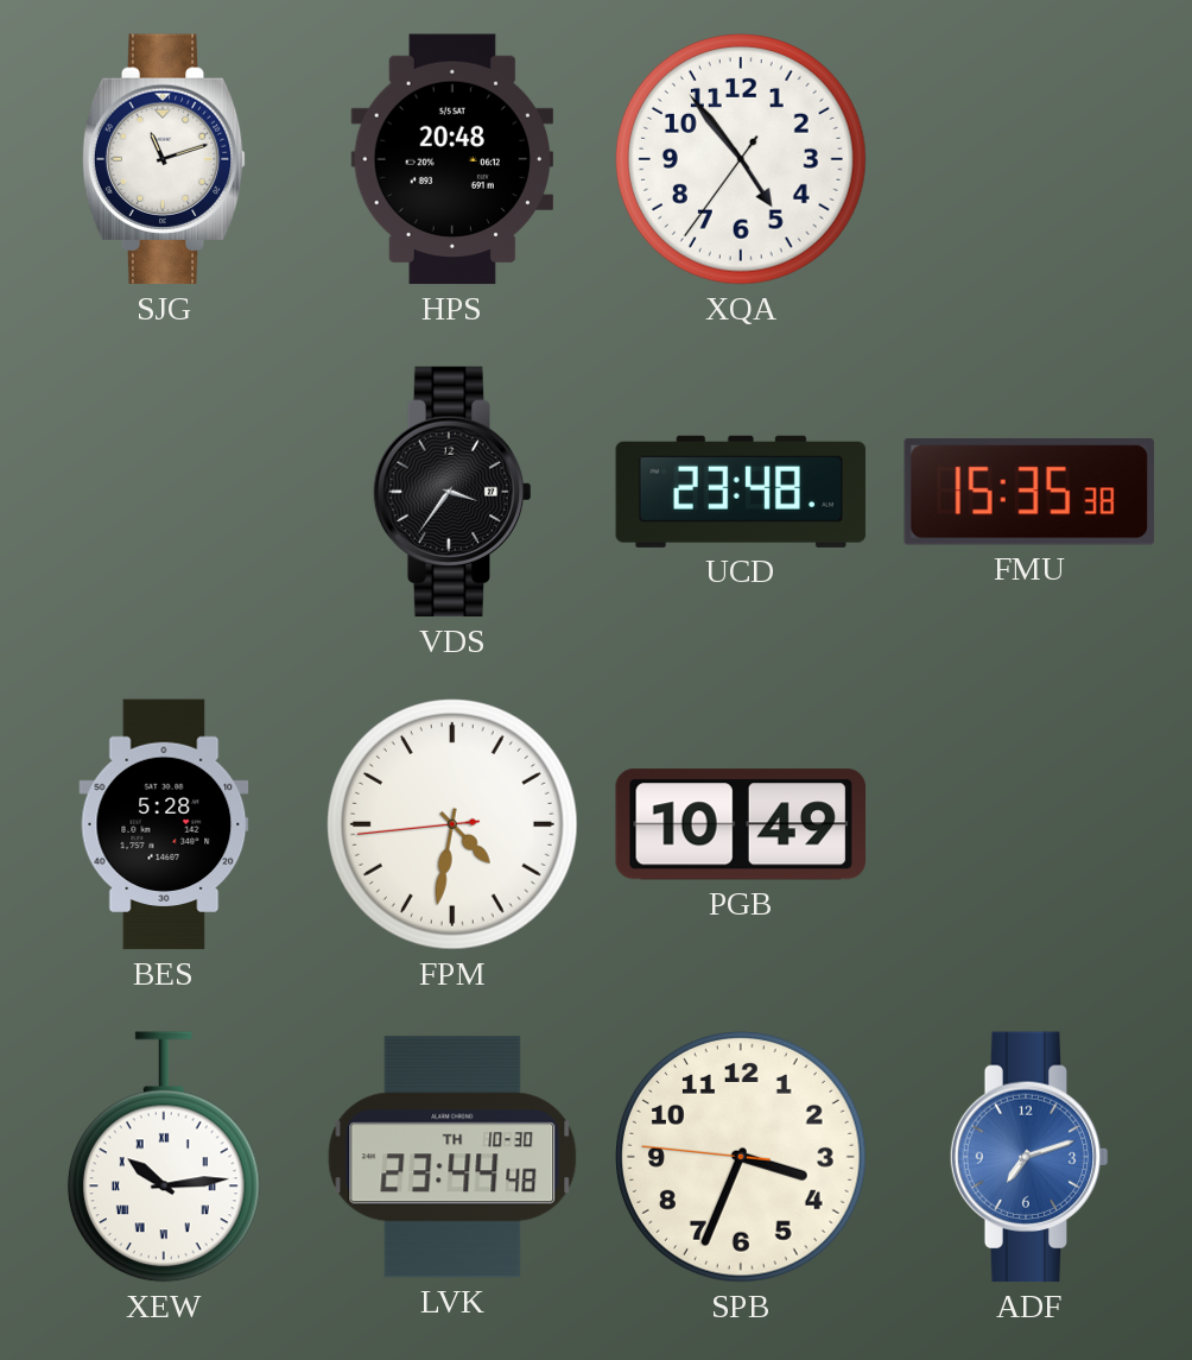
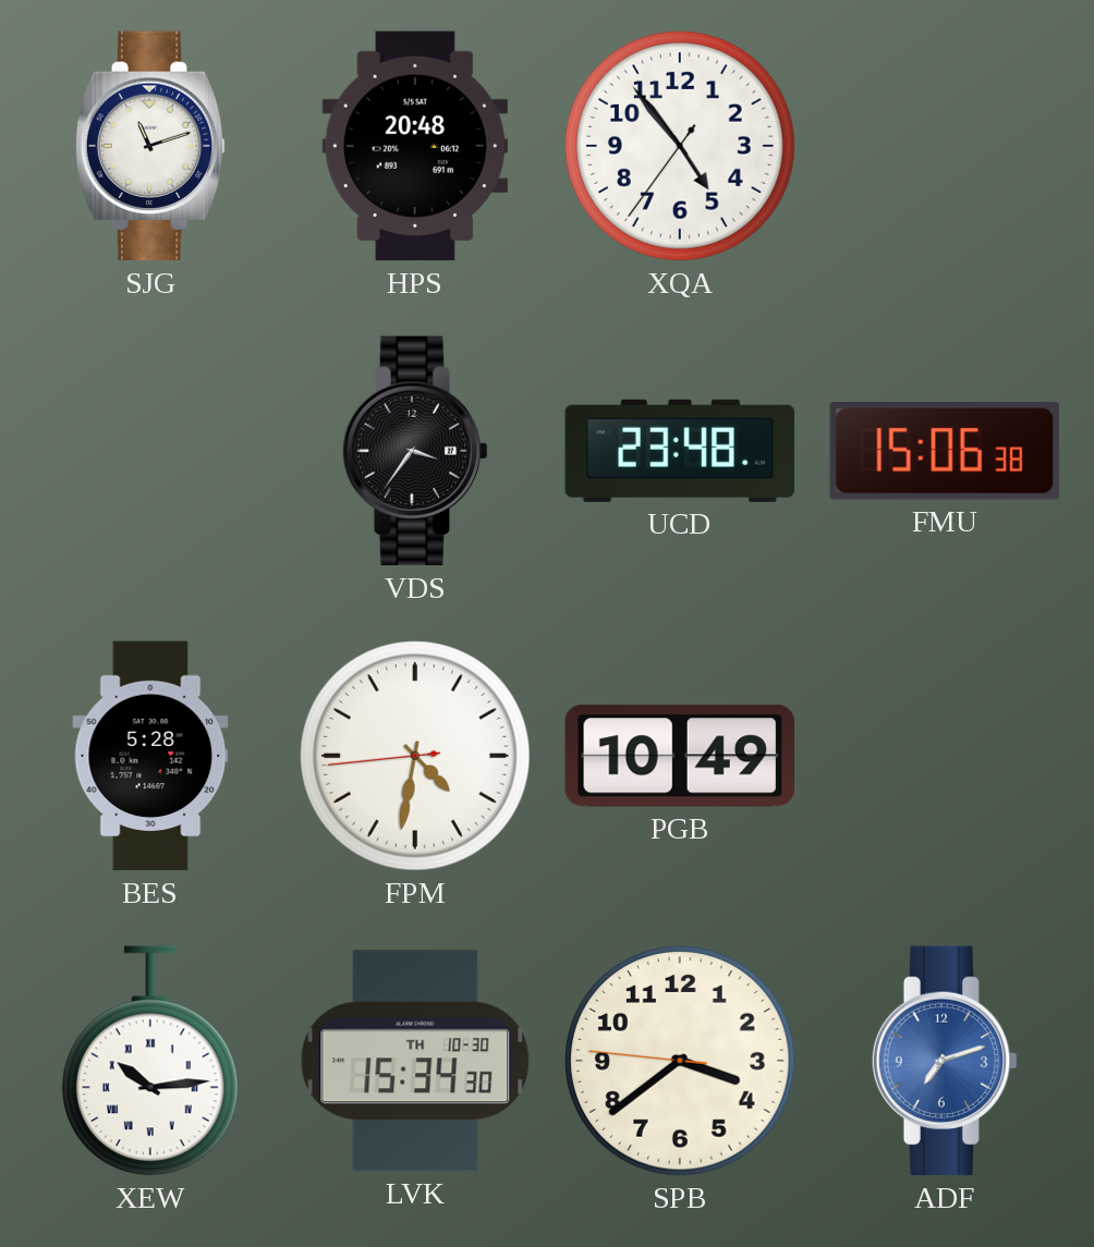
FMU: 15:35 -> 15:06 (945, 452)
LVK: 23:44 -> 15:34 (415, 1061)
SPB: 3:33 -> 3:38 (680, 1061)
